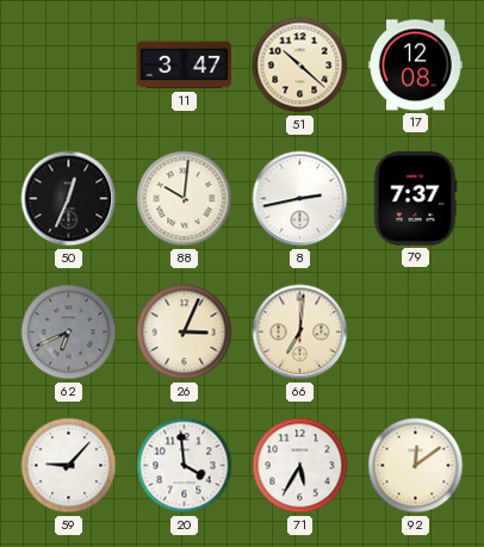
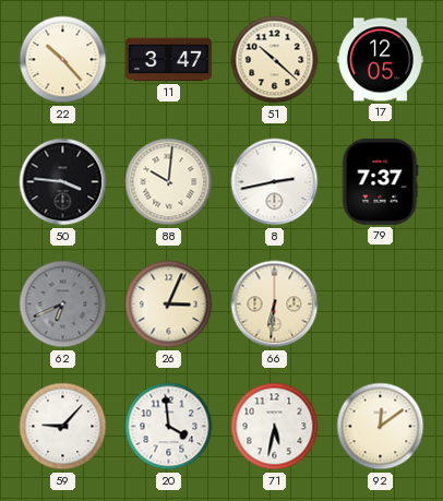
22: none -> 10:23 (63, 60)
17: 12:08 -> 12:05 (380, 60)
50: 12:34 -> 3:46 (63, 182)
66: 7:01 -> 6:31 (275, 305)
71: 5:35 -> 5:32 (275, 427)
